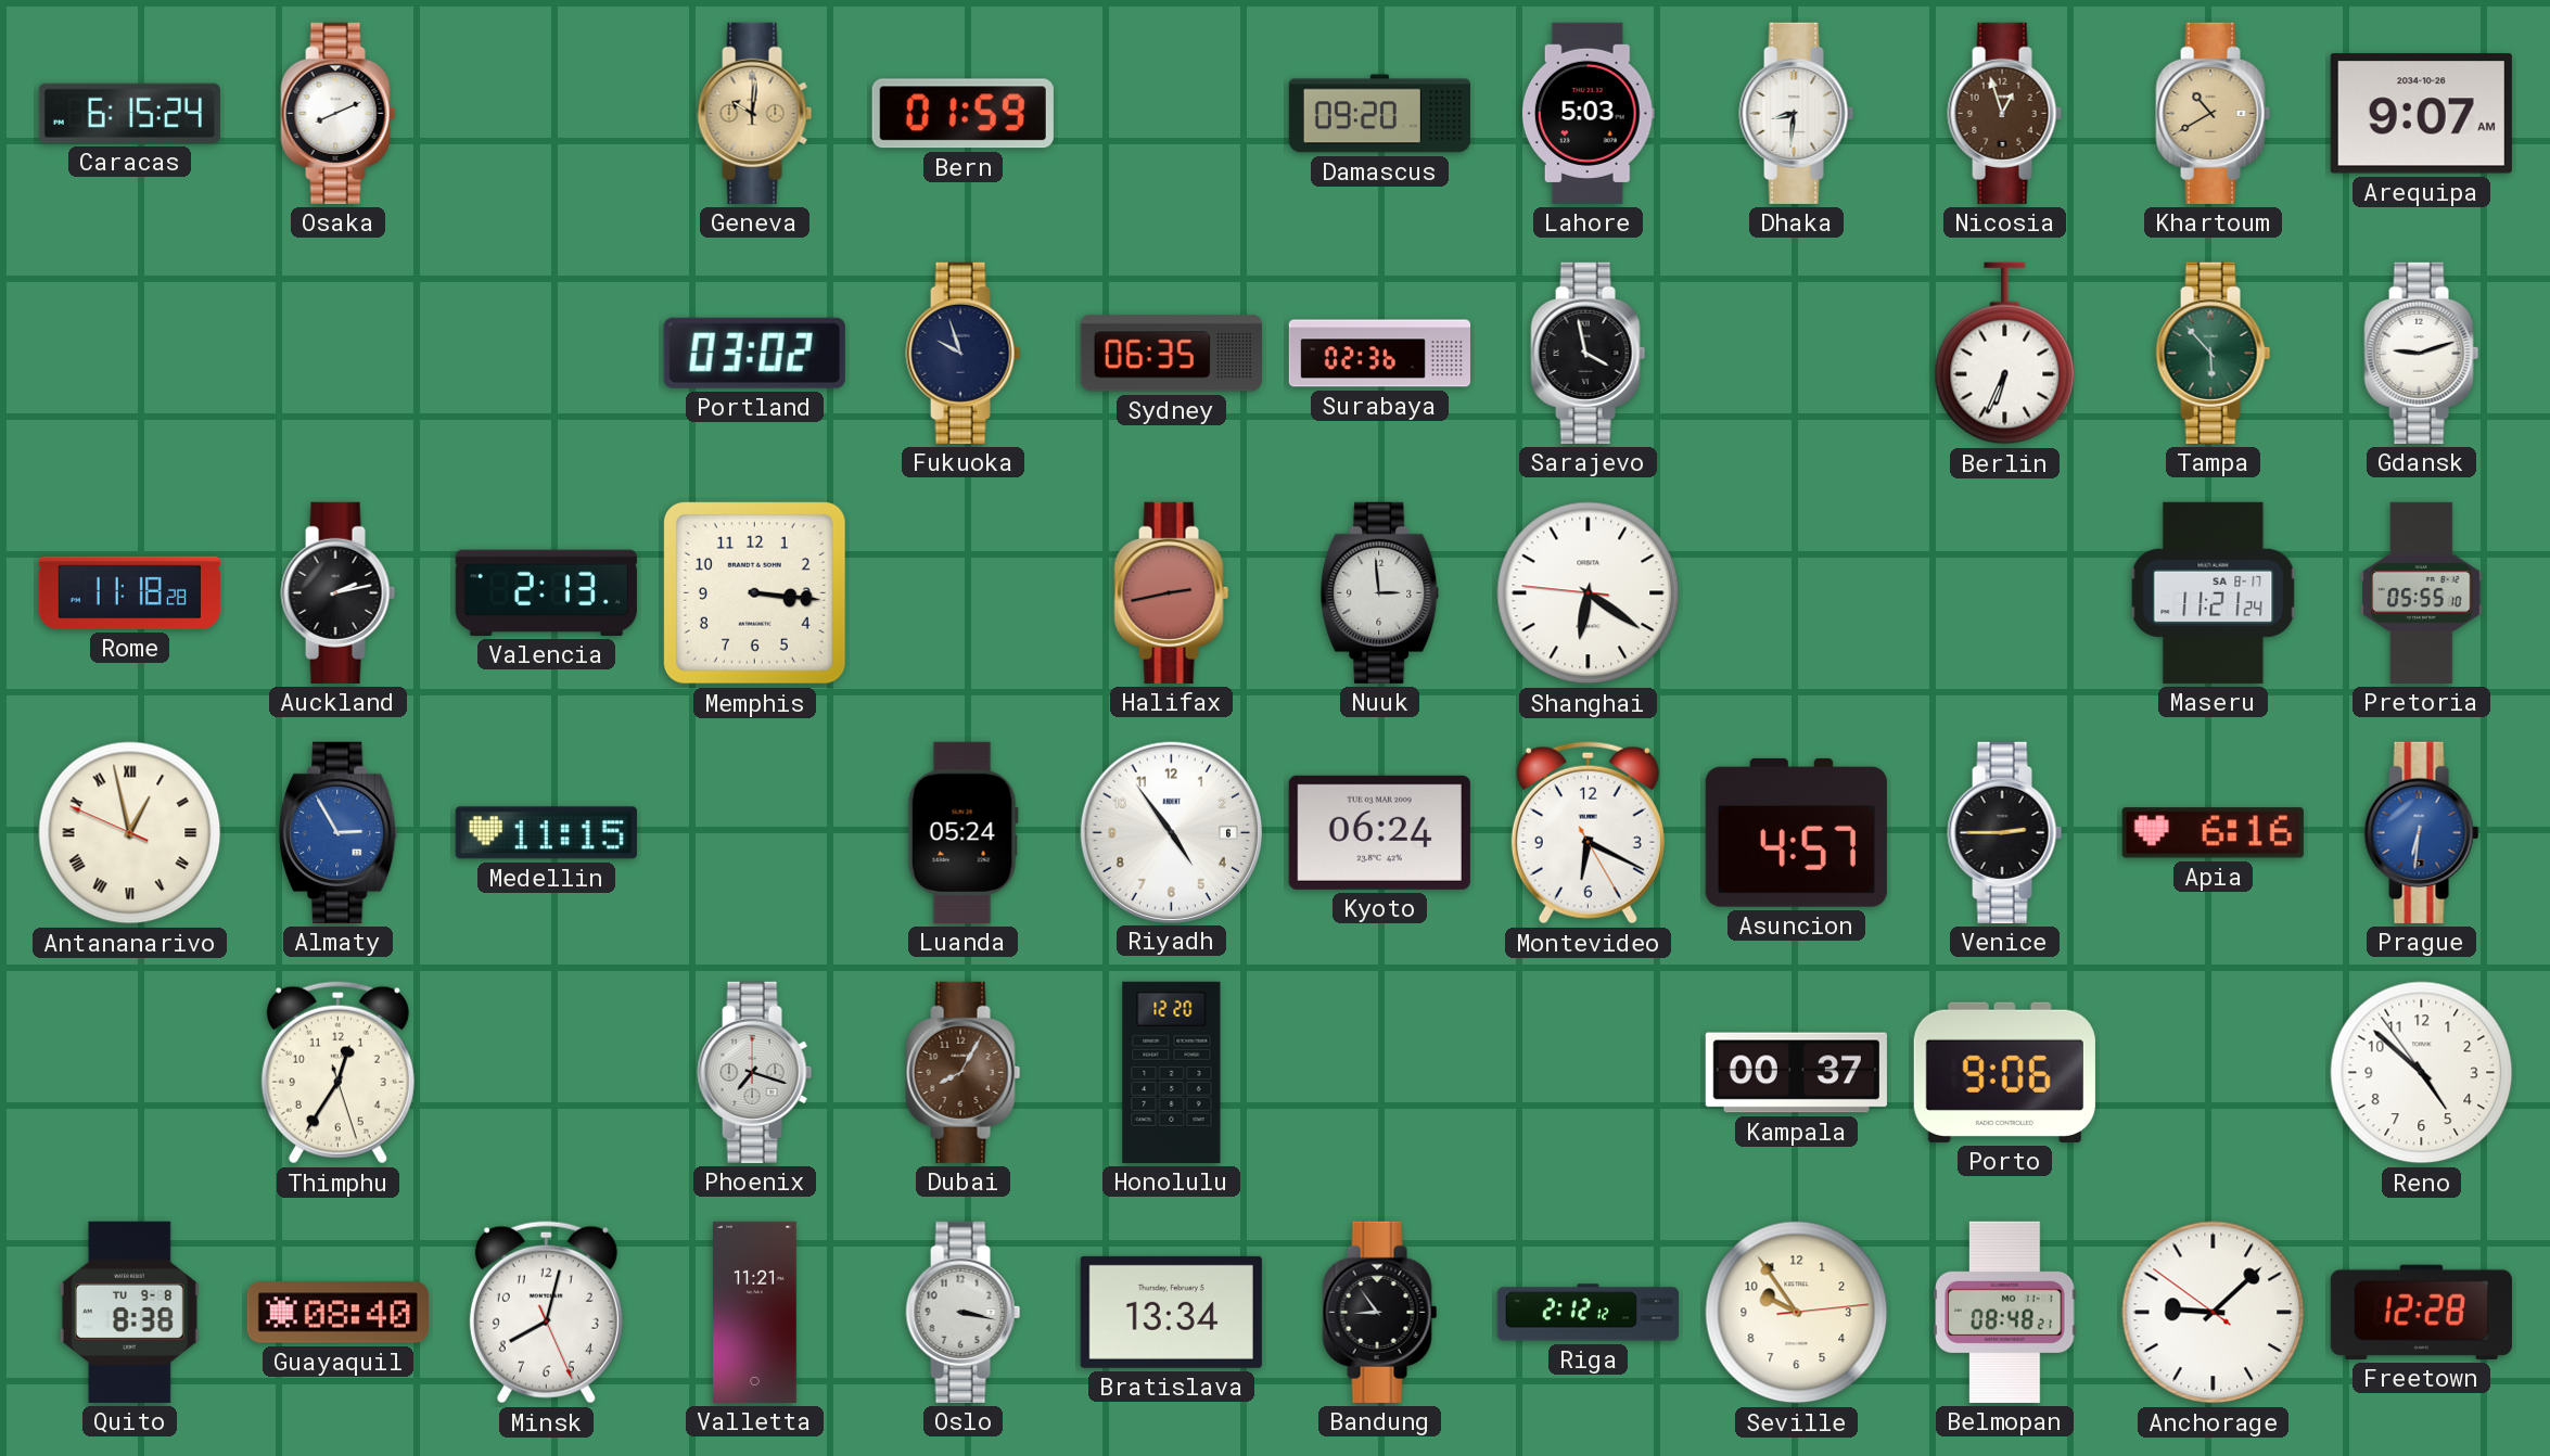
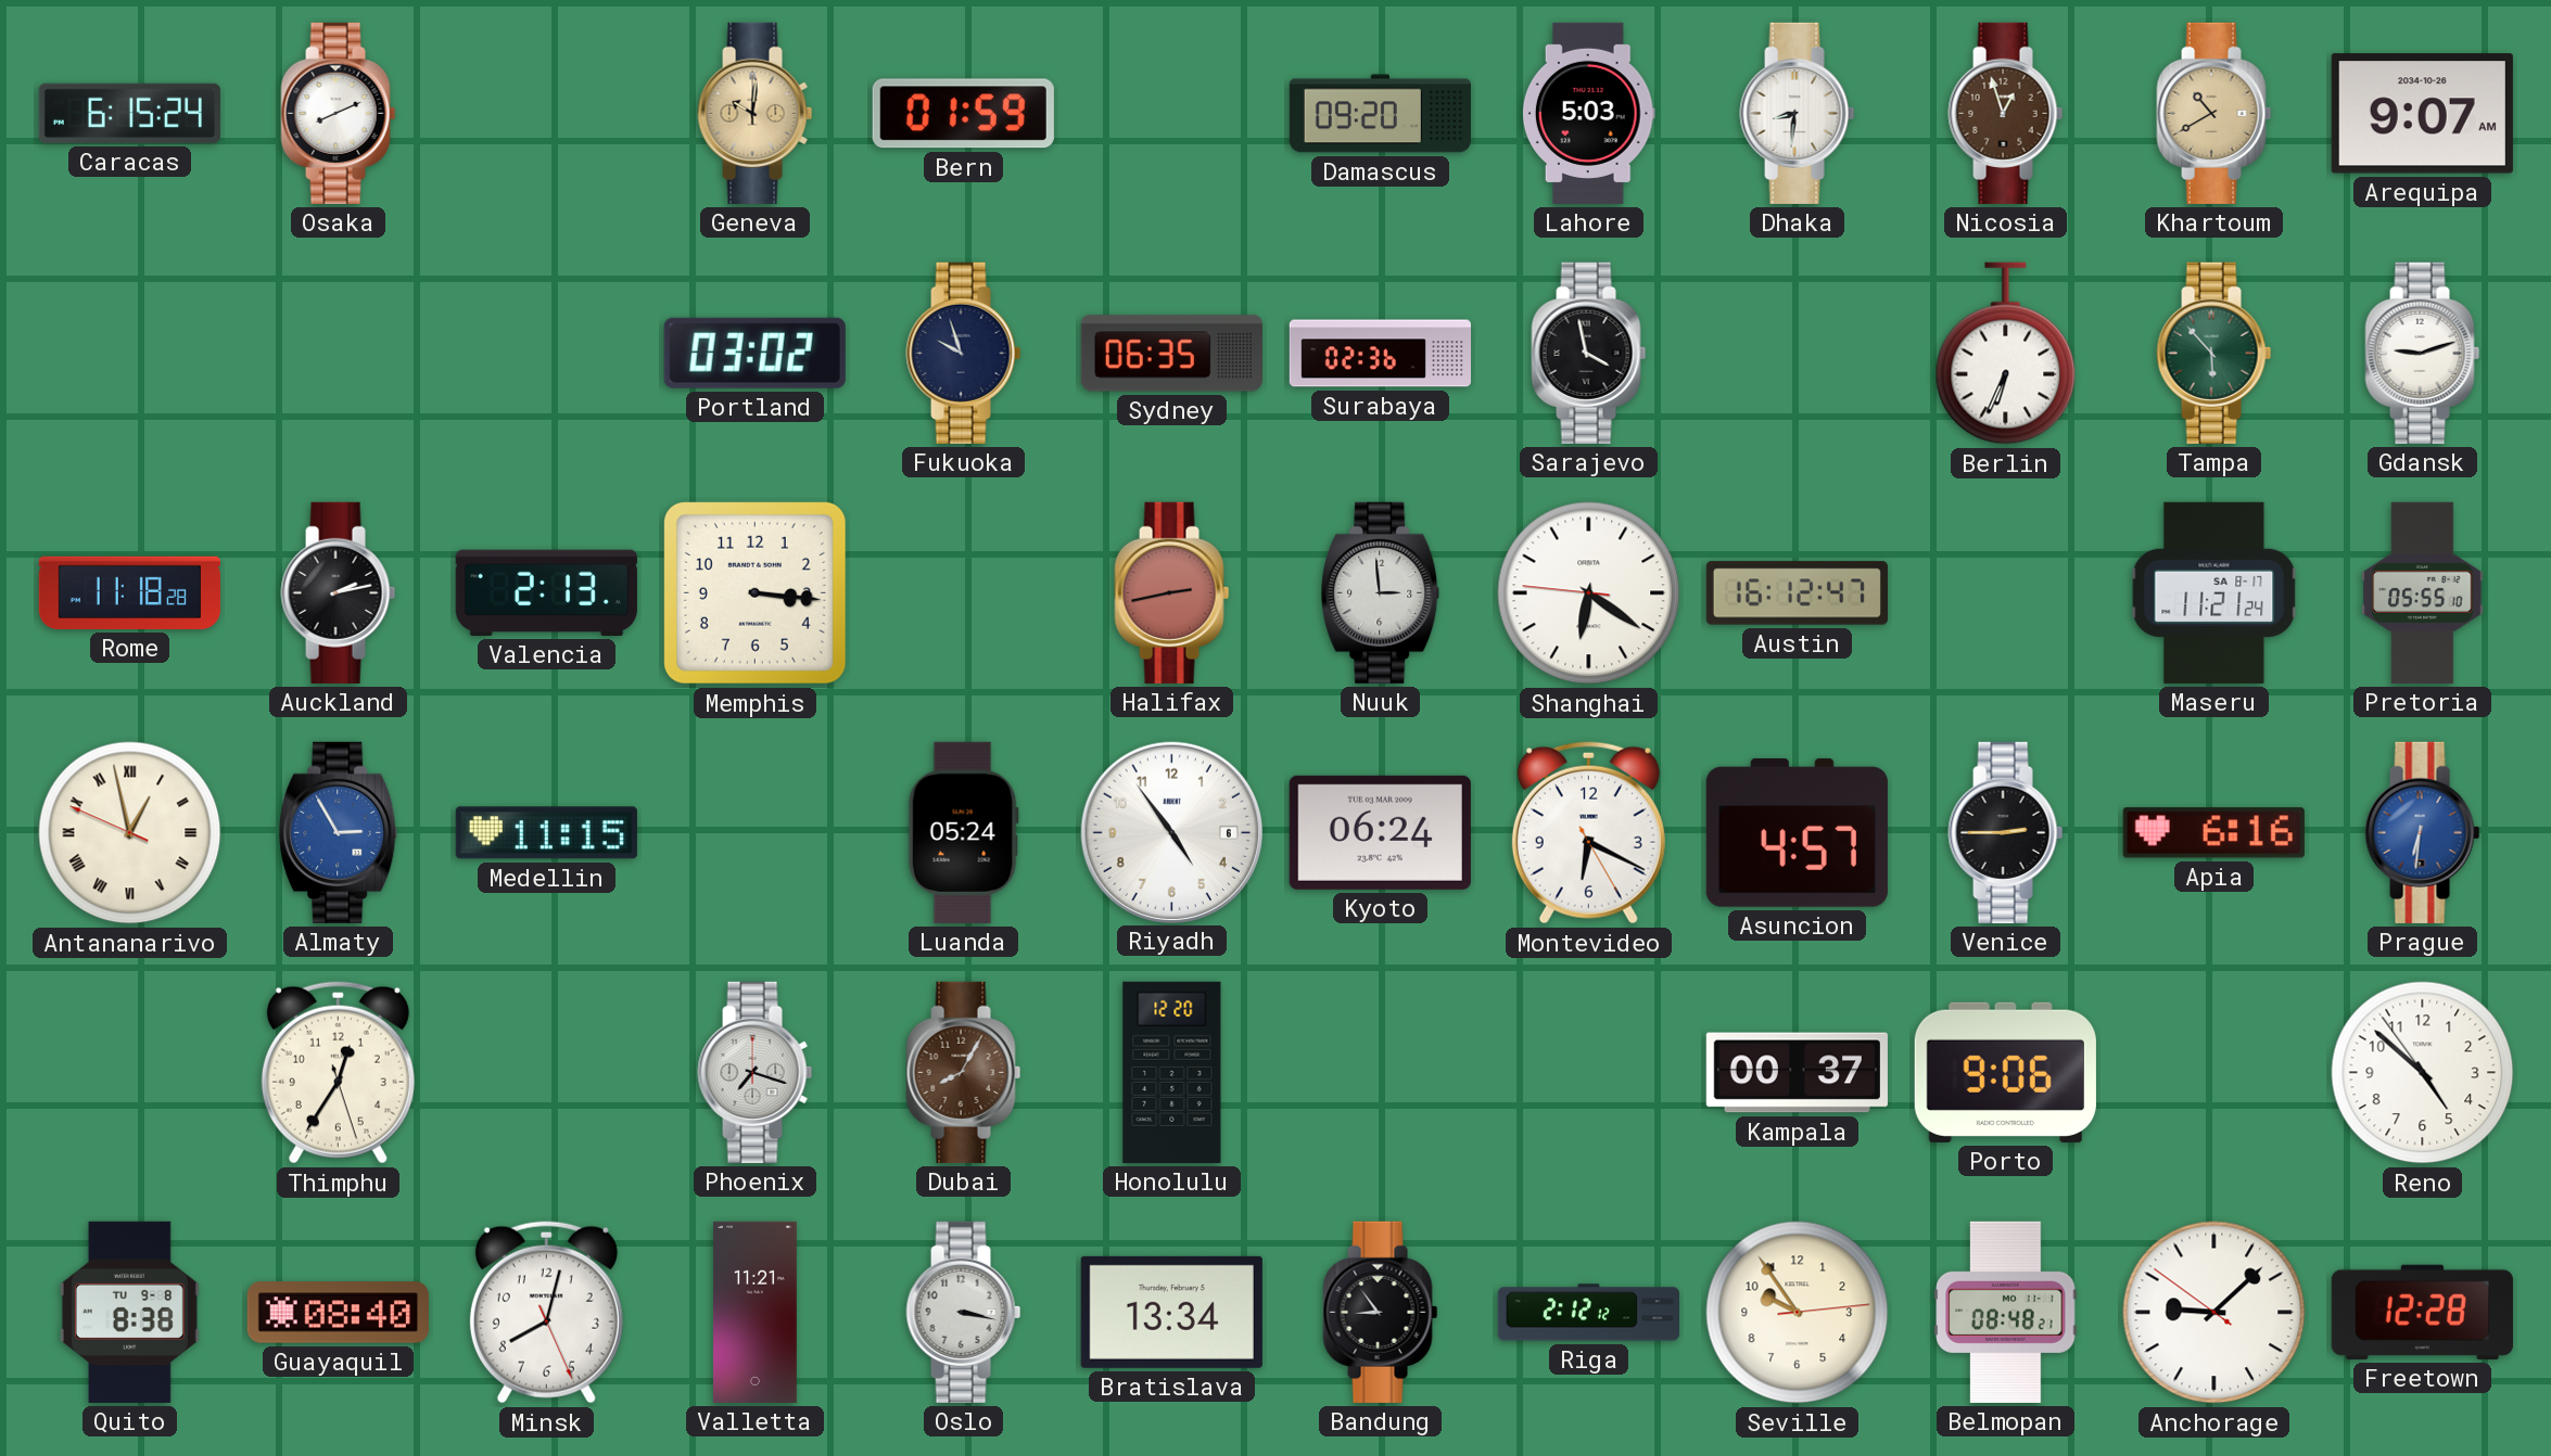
Austin: none -> 16:12 (1797, 593)
